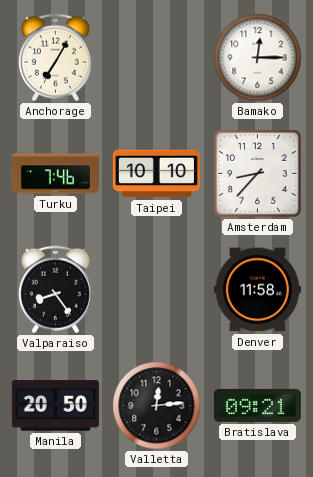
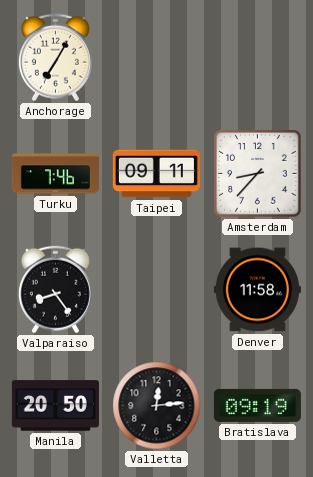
Bamako: 12:15 -> none (258, 58)
Taipei: 10:10 -> 09:11 (156, 174)
Bratislava: 09:21 -> 09:19 (257, 405)
